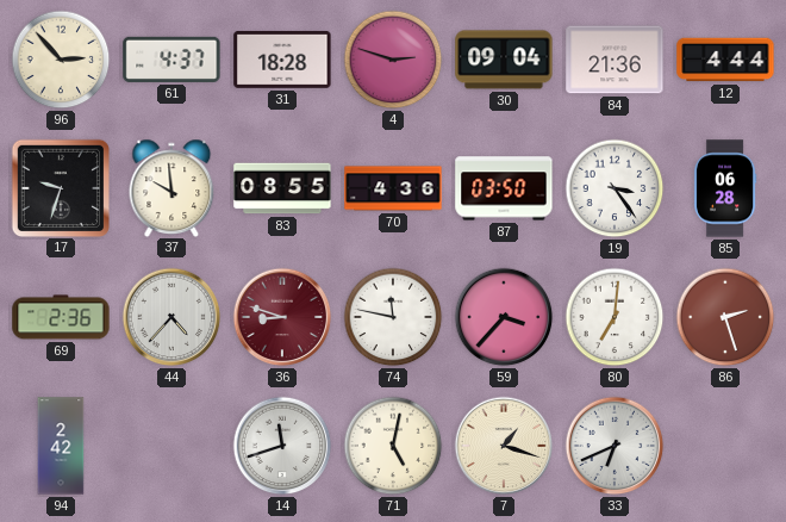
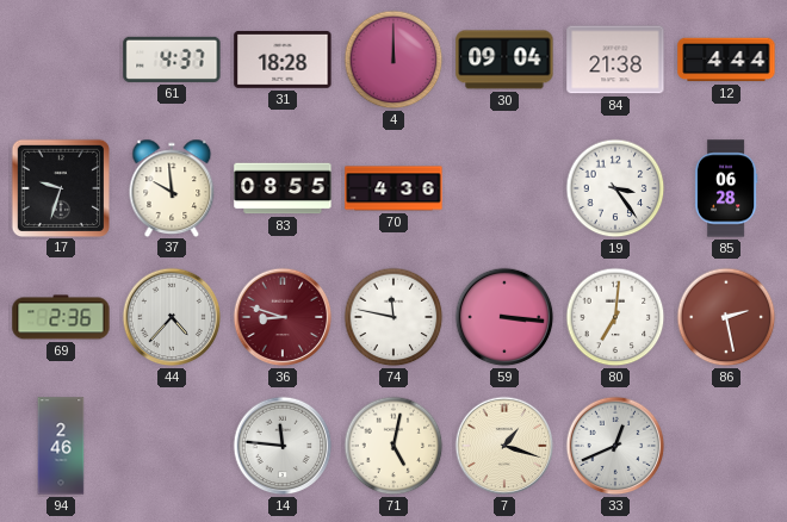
96: 2:53 -> none (61, 60)
4: 2:48 -> 12:00 (393, 60)
84: 21:36 -> 21:38 (615, 60)
87: 03:50 -> none (504, 188)
59: 3:37 -> 3:16 (504, 317)
86: 2:27 -> 2:28 (726, 317)
94: 2:42 -> 2:46 (61, 446)
14: 11:42 -> 11:46 (283, 446)
33: 6:41 -> 12:41 (615, 446)
